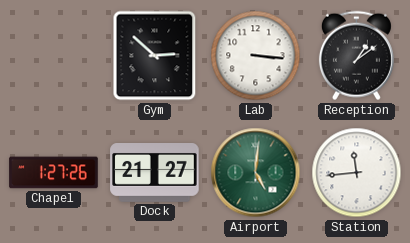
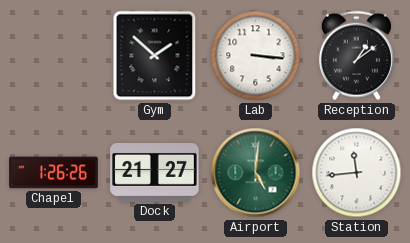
Gym: 2:52 -> 1:52 (155, 56)
Chapel: 1:27 -> 1:26 (54, 173)
